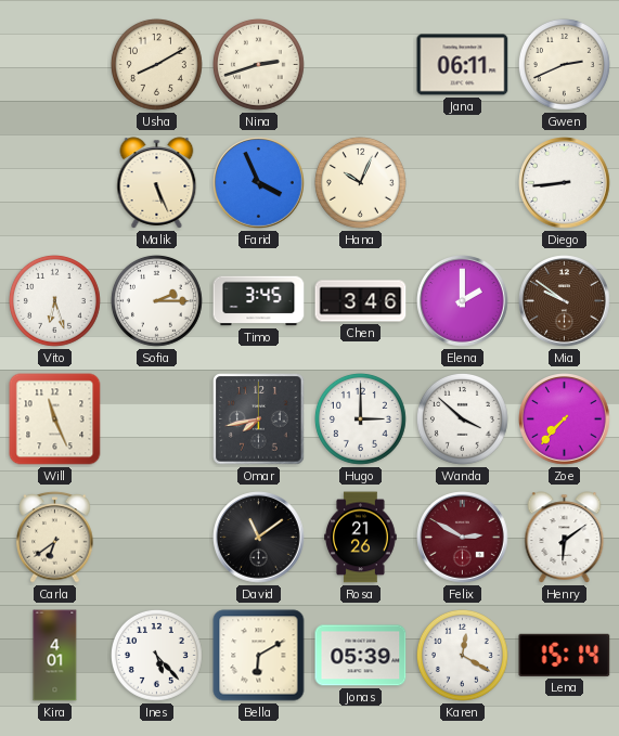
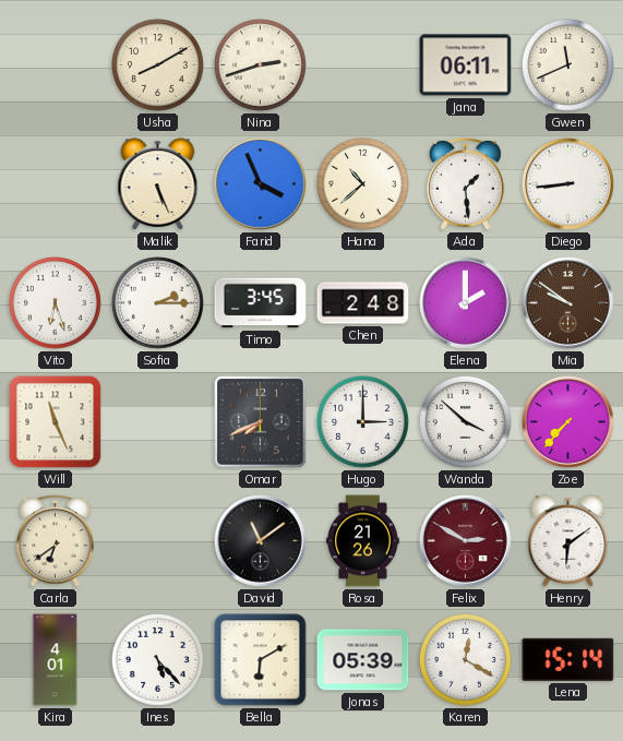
Gwen: 2:41 -> 11:41 (567, 64)
Hana: 10:04 -> 10:38 (362, 183)
Ada: none -> 1:29 (466, 184)
Chen: 3:46 -> 2:48 (363, 303)
Omar: 7:43 -> 7:41 (261, 422)
